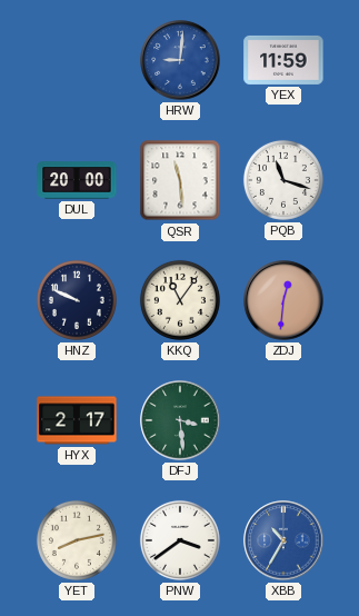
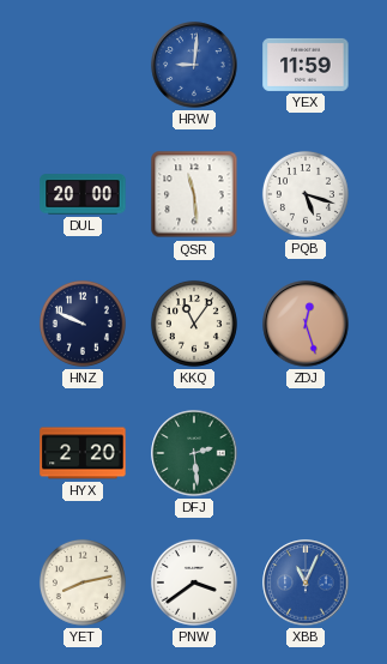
PQB: 11:18 -> 5:18 (306, 194)
ZDJ: 12:31 -> 12:27 (306, 324)
HYX: 2:17 -> 2:20 (83, 453)
DFJ: 3:29 -> 2:29 (194, 453)
XBB: 10:35 -> 11:04 (306, 582)
